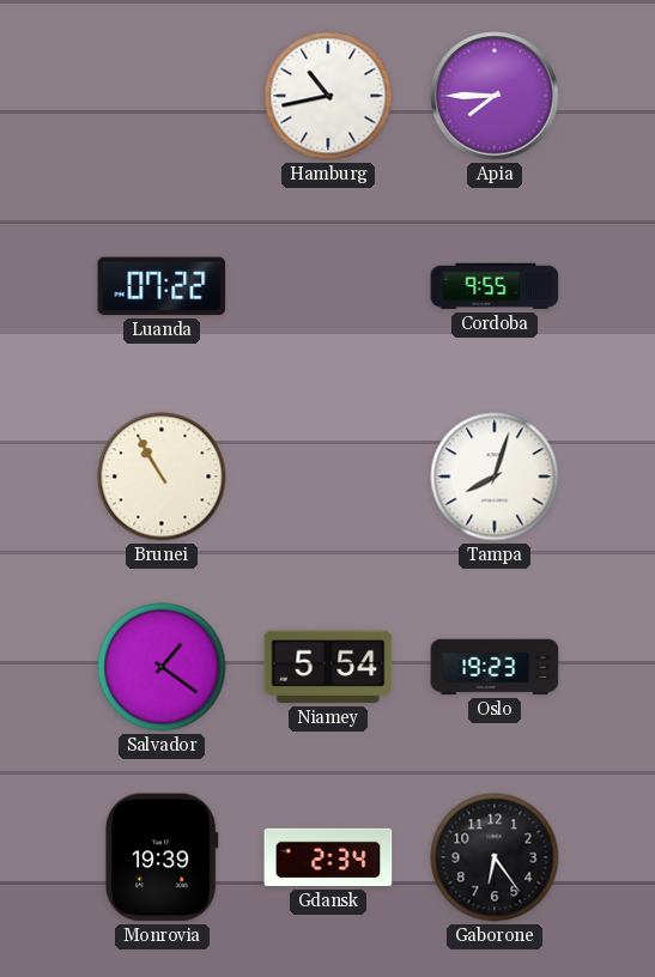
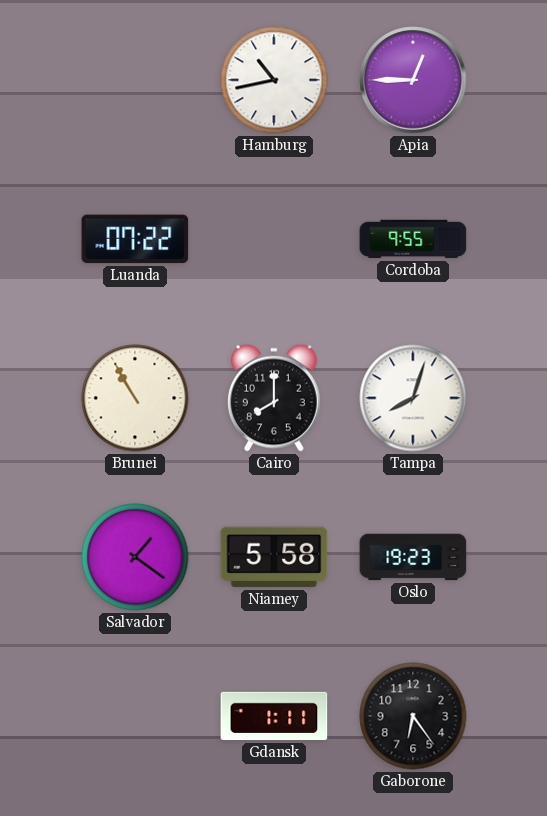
Apia: 7:45 -> 12:45 (413, 80)
Cairo: none -> 8:00 (274, 398)
Niamey: 5:54 -> 5:58 (274, 557)
Monrovia: 19:39 -> none (162, 857)
Gdansk: 2:34 -> 1:11 (274, 716)
